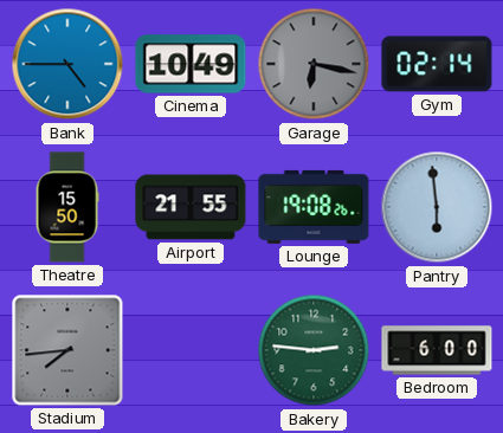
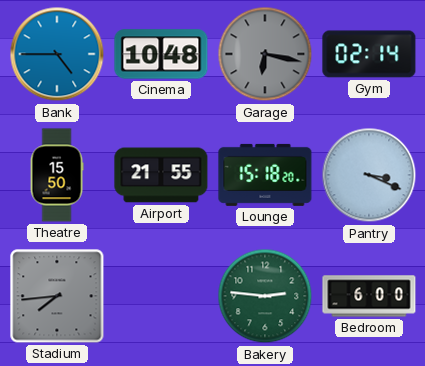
Cinema: 10:49 -> 10:48 (161, 54)
Lounge: 19:08 -> 15:18 (265, 175)
Pantry: 5:59 -> 3:19 (369, 175)
